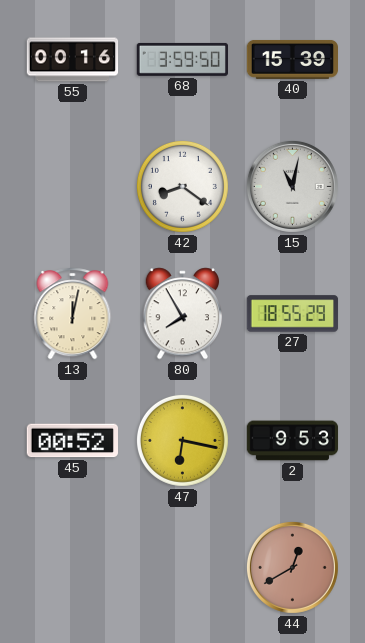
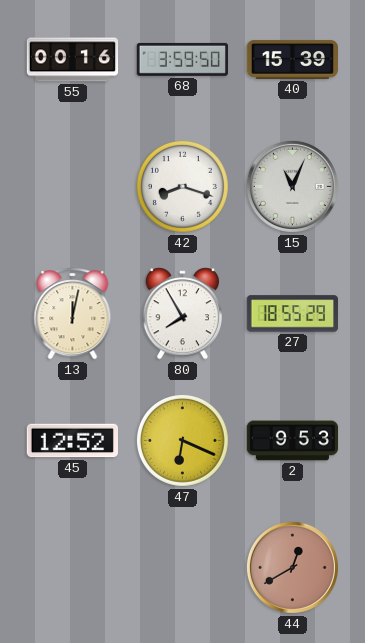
42: 8:21 -> 8:18 (182, 186)
15: 11:02 -> 11:04 (292, 186)
45: 00:52 -> 12:52 (72, 441)
47: 6:17 -> 6:19 (182, 440)
